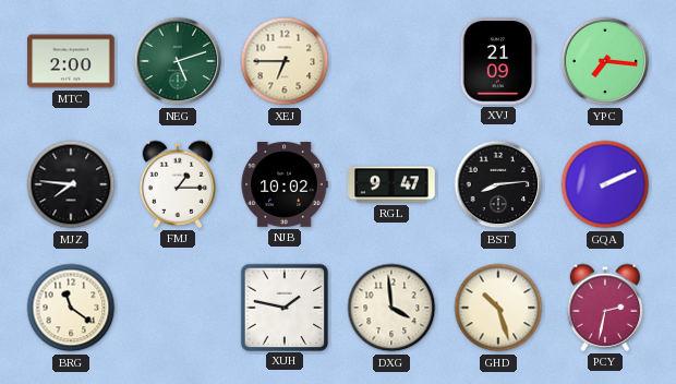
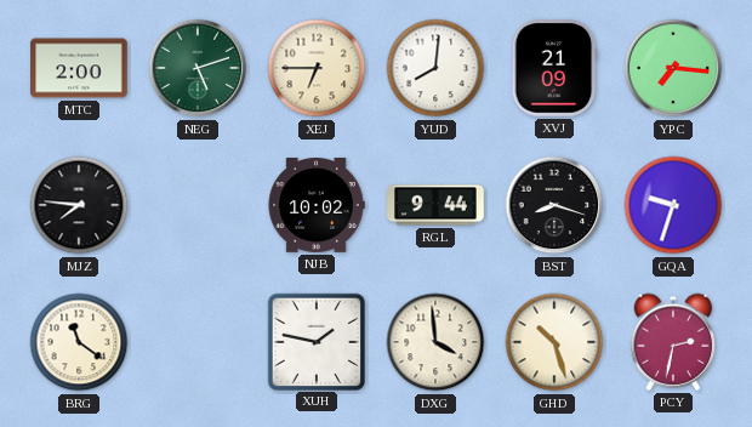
YUD: none -> 8:01 (435, 68)
FMJ: 1:15 -> none (178, 184)
RGL: 9:47 -> 9:44 (435, 205)
BST: 8:14 -> 8:18 (554, 205)
GQA: 2:11 -> 9:33 (673, 205)
